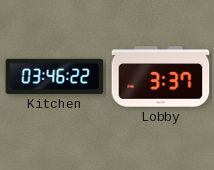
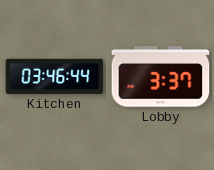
Kitchen: 03:46:22 -> 03:46:44 (55, 76)
